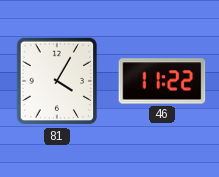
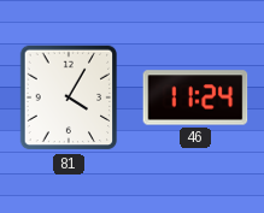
46: 11:22 -> 11:24 (195, 97)
